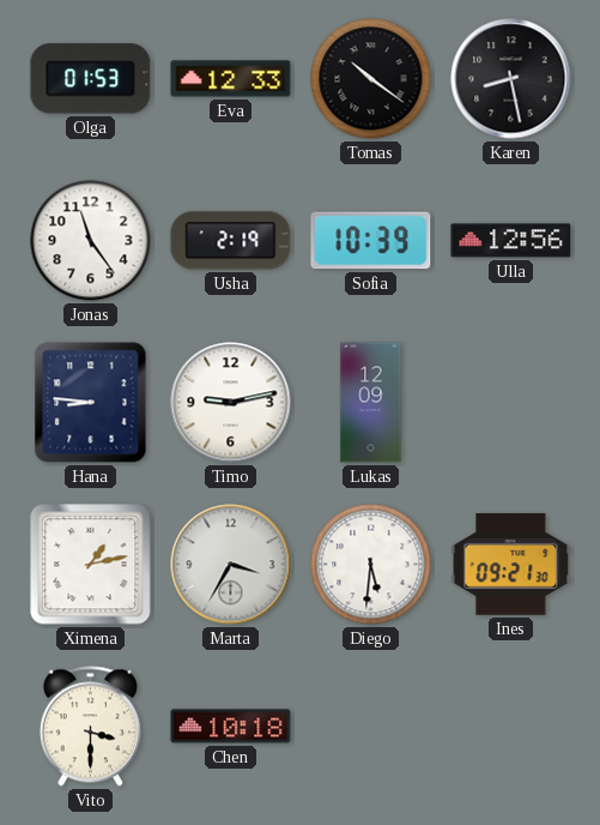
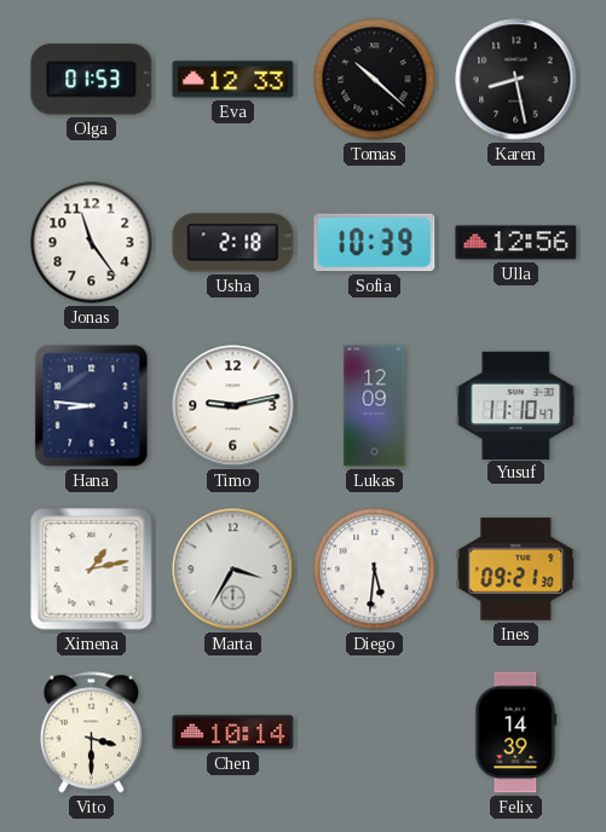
Tomas: 10:21 -> 10:22 (375, 80)
Usha: 2:19 -> 2:18 (233, 243)
Yusuf: none -> 11:10 (516, 405)
Chen: 10:18 -> 10:14 (233, 733)
Felix: none -> 14:39 (516, 733)
